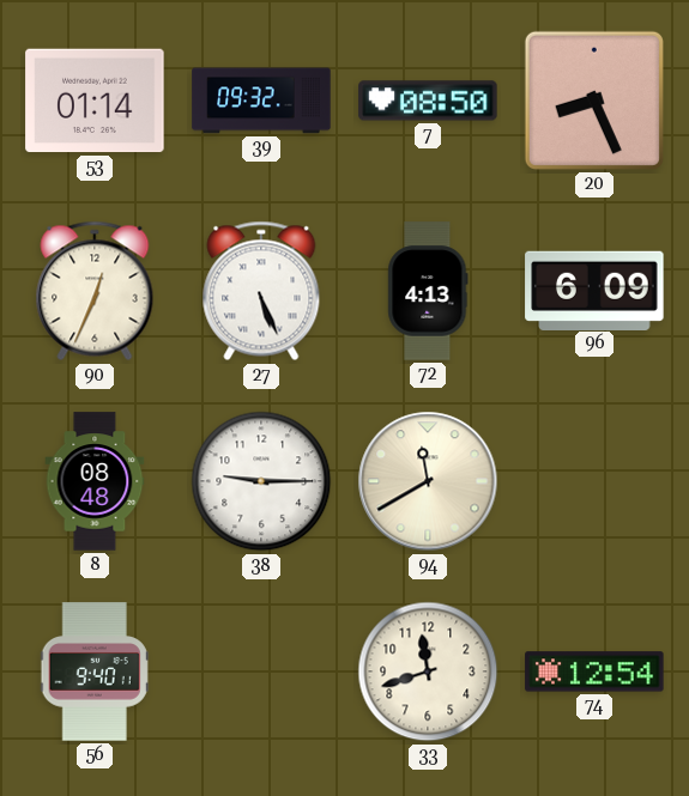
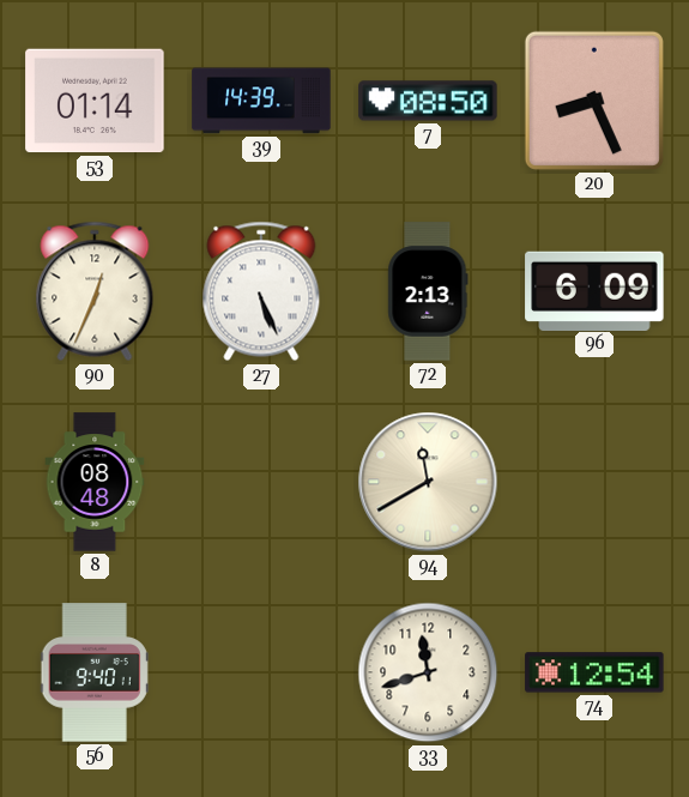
39: 09:32 -> 14:39 (261, 101)
72: 4:13 -> 2:13 (428, 291)
38: 9:15 -> none (261, 481)
